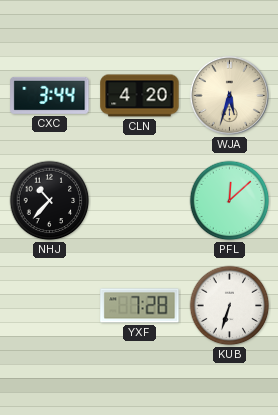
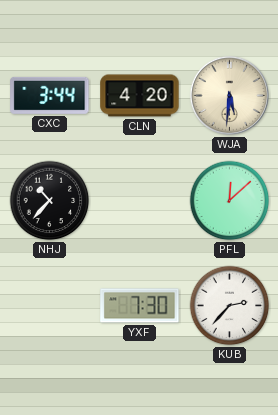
WJA: 5:33 -> 5:31 (229, 95)
YXF: 7:28 -> 7:30 (140, 306)
KUB: 6:33 -> 2:37 (230, 306)
